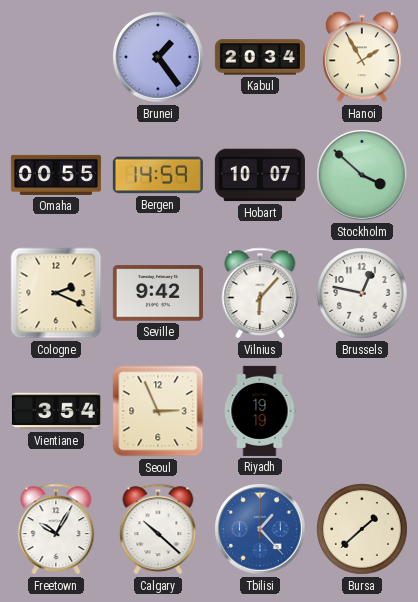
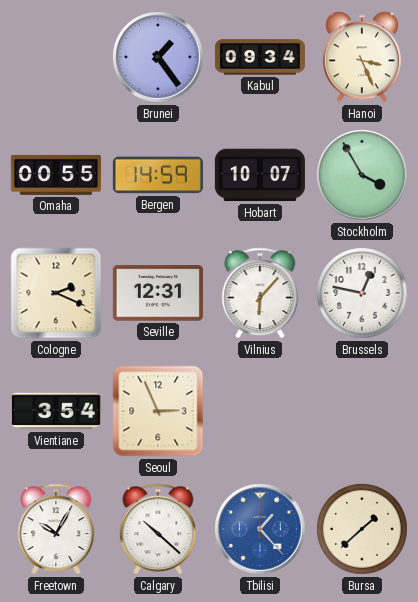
Kabul: 20:34 -> 09:34 (260, 57)
Hanoi: 1:55 -> 3:26 (362, 57)
Stockholm: 3:52 -> 3:55 (362, 175)
Seville: 9:42 -> 12:31 (158, 293)
Riyadh: 19:19 -> none (260, 411)
